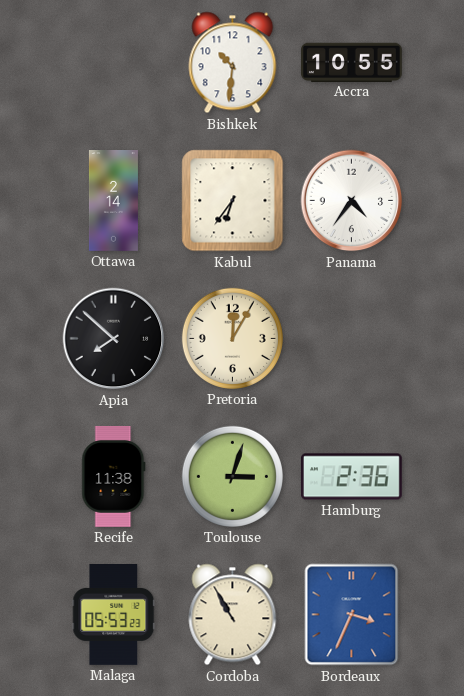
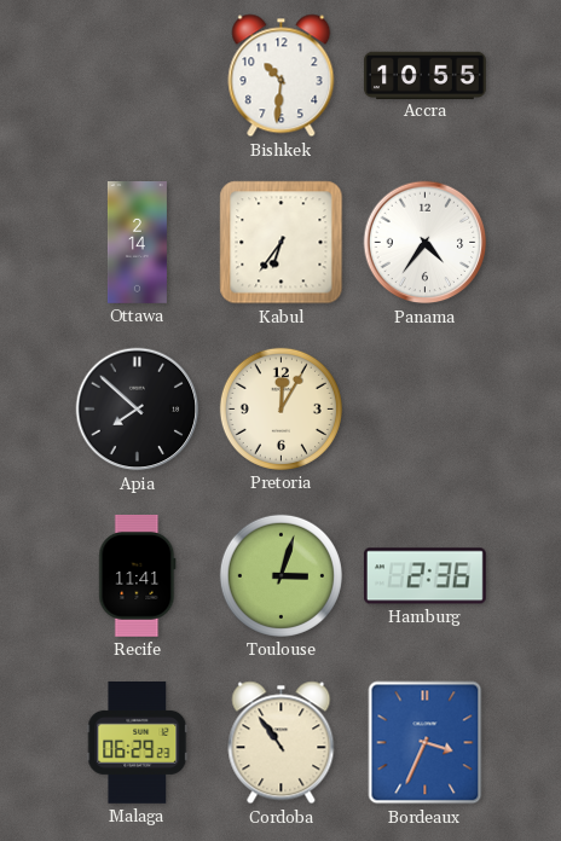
Recife: 11:38 -> 11:41 (138, 575)
Malaga: 05:53 -> 06:29 (138, 743)
Cordoba: 10:55 -> 10:54 (282, 743)
